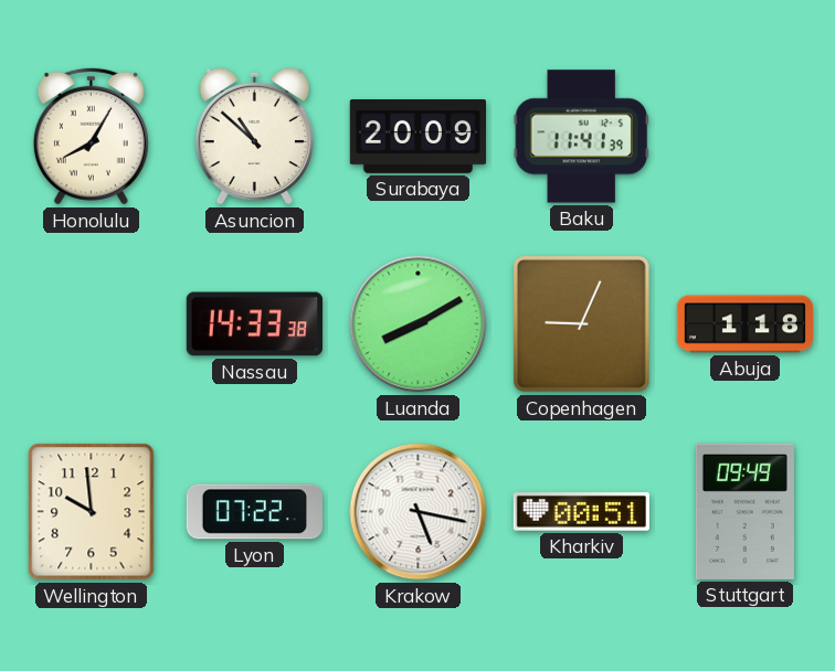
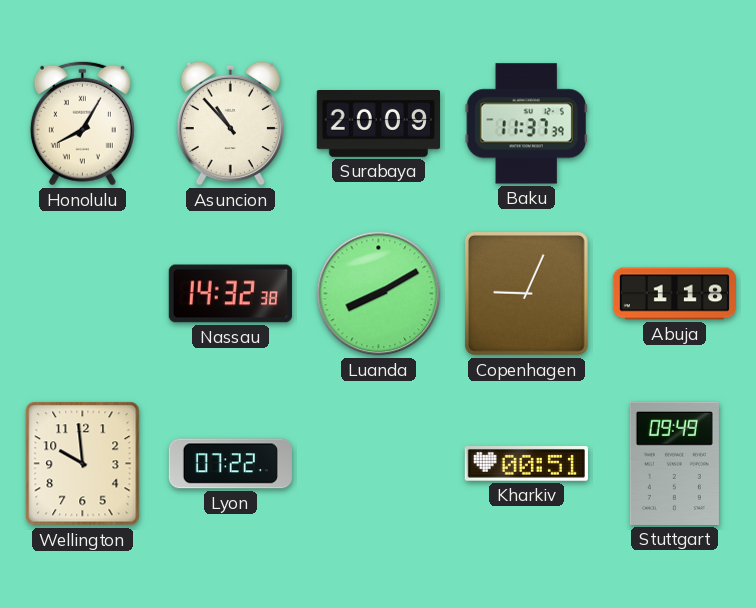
Asuncion: 10:52 -> 10:53 (230, 123)
Baku: 11:41 -> 11:37 (526, 124)
Nassau: 14:33 -> 14:32 (230, 294)
Krakow: 5:17 -> none (419, 512)
